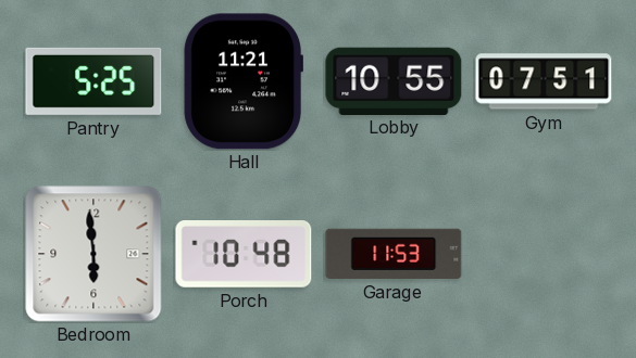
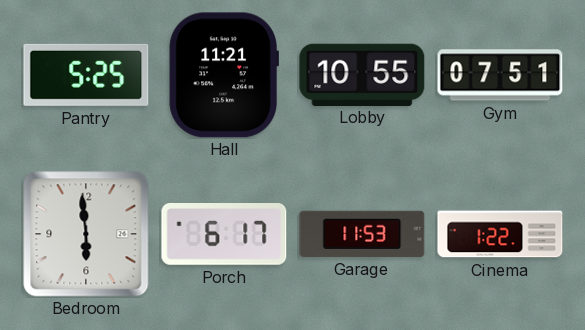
Porch: 10:48 -> 6:17 (224, 235)
Cinema: none -> 1:22 (500, 234)
